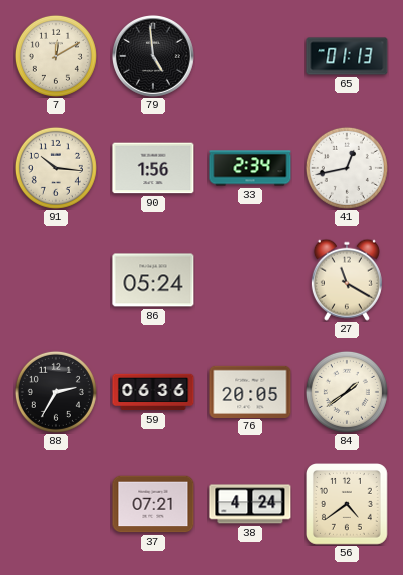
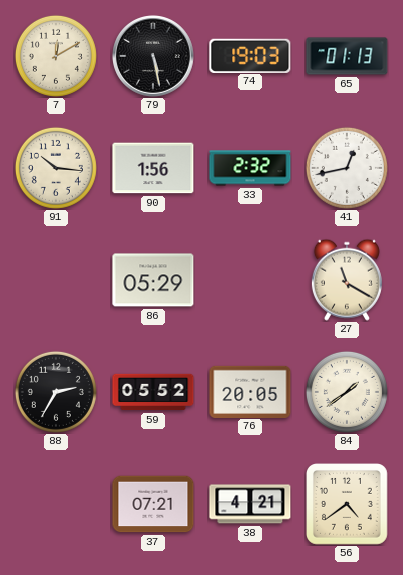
79: 4:59 -> 5:28 (154, 57)
74: none -> 19:03 (250, 55)
33: 2:34 -> 2:32 (250, 168)
86: 05:24 -> 05:29 (153, 280)
59: 06:36 -> 05:52 (153, 392)
38: 4:24 -> 4:21 (250, 504)
